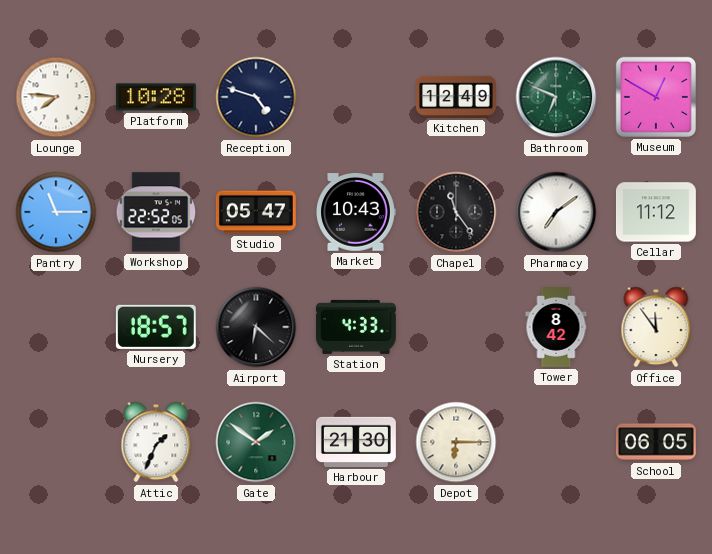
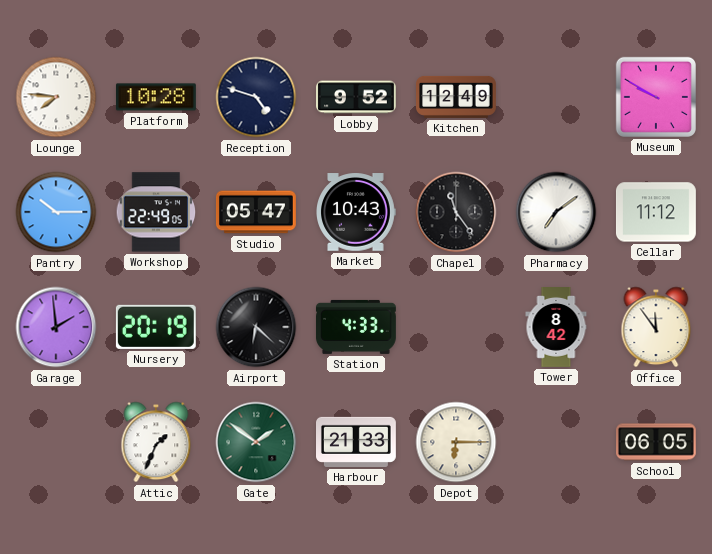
Lobby: none -> 9:52 (357, 97)
Bathroom: 6:49 -> none (556, 97)
Museum: 12:50 -> 9:50 (656, 97)
Pantry: 11:15 -> 10:15 (56, 212)
Workshop: 22:52 -> 22:49 (156, 212)
Garage: none -> 1:59 (56, 327)
Nursery: 18:57 -> 20:19 (156, 327)
Harbour: 21:30 -> 21:33 (357, 442)
